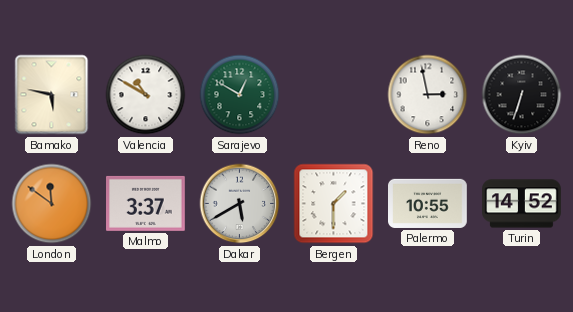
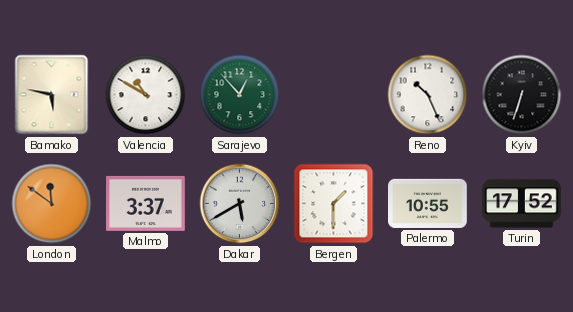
Sarajevo: 12:50 -> 12:53 (240, 95)
Reno: 2:58 -> 10:26 (428, 95)
Turin: 14:52 -> 17:52 (522, 204)
